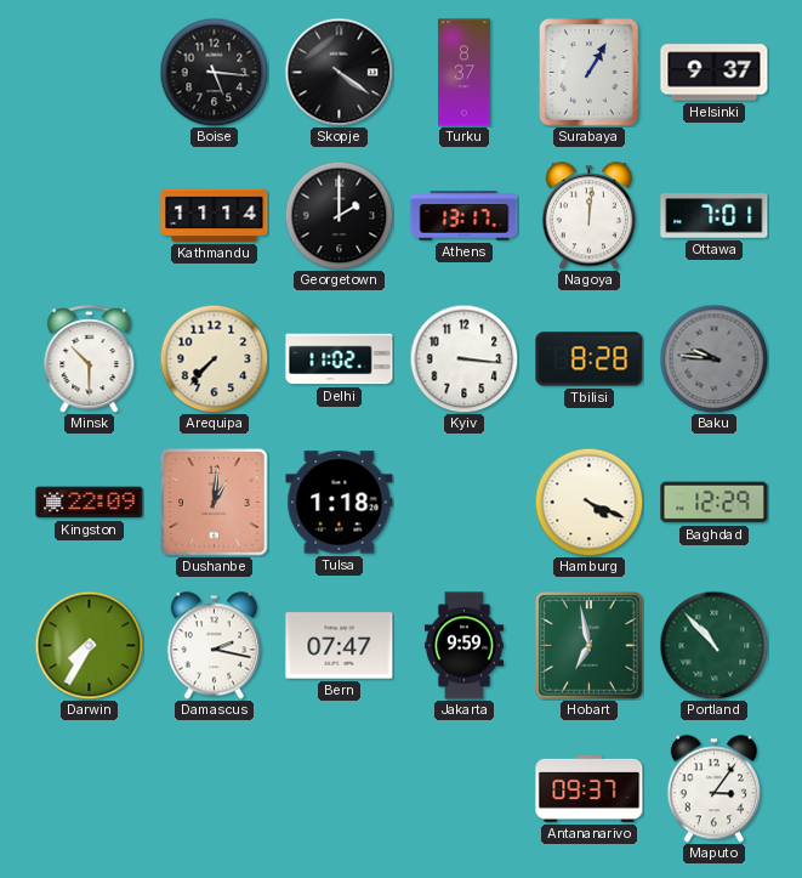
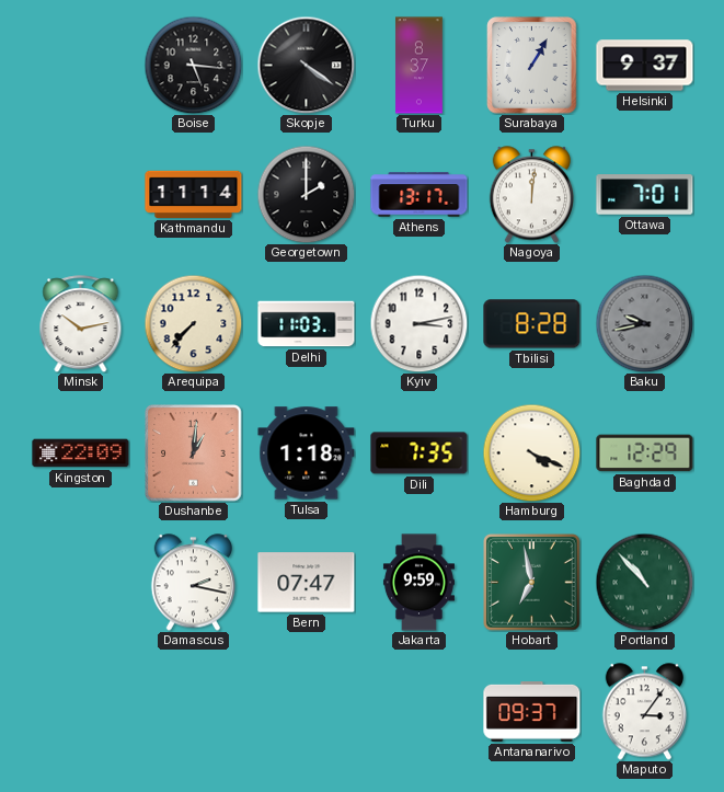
Minsk: 10:30 -> 10:13 (81, 324)
Delhi: 11:02 -> 11:03 (307, 324)
Kyiv: 3:16 -> 3:13 (418, 323)
Baku: 9:46 -> 9:43 (644, 323)
Dili: none -> 7:35 (420, 454)
Darwin: 7:35 -> none (89, 645)
